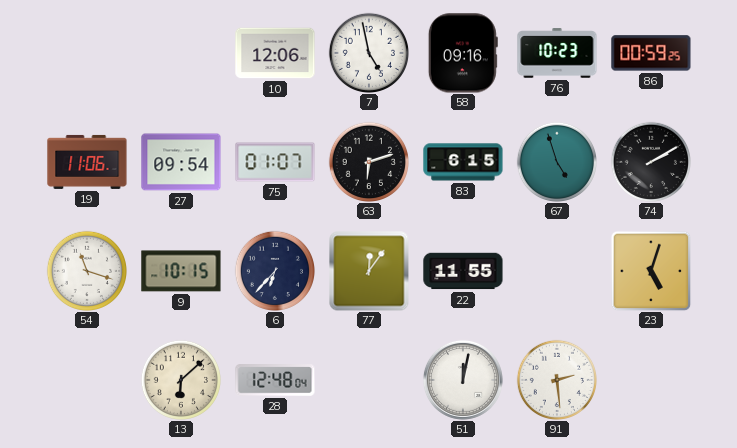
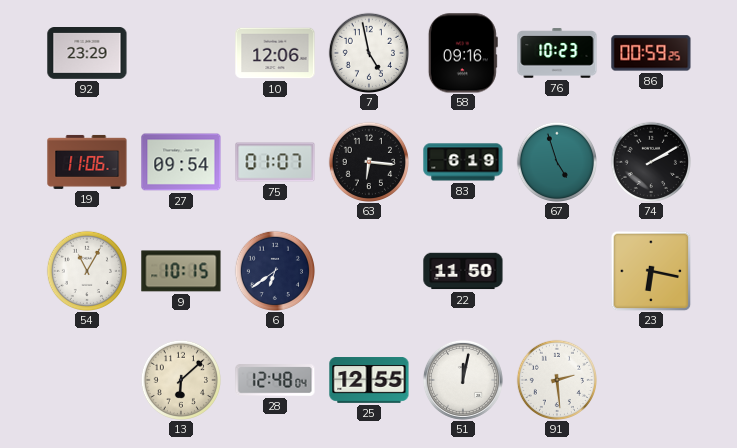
92: none -> 23:29 (87, 54)
63: 6:12 -> 6:16 (368, 161)
83: 6:15 -> 6:19 (463, 162)
54: 11:18 -> 11:05 (86, 270)
6: 6:37 -> 6:39 (274, 270)
77: 12:06 -> none (369, 271)
22: 11:55 -> 11:50 (463, 271)
23: 5:03 -> 6:17 (651, 271)
25: none -> 12:55 (369, 381)
